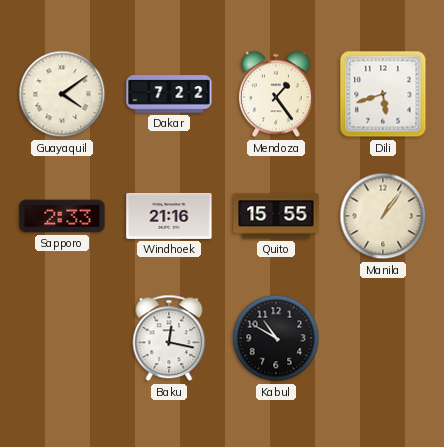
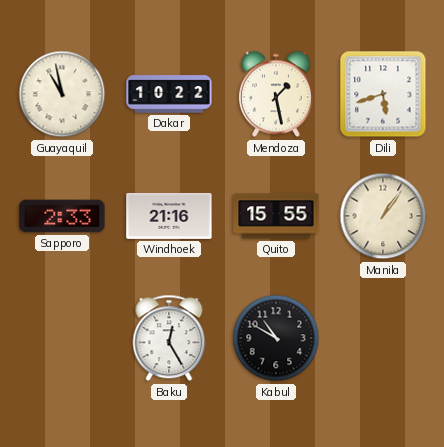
Guayaquil: 4:09 -> 10:58 (62, 94)
Dakar: 7:22 -> 10:22 (169, 94)
Mendoza: 1:24 -> 1:28 (276, 94)
Baku: 12:17 -> 12:25 (169, 338)
